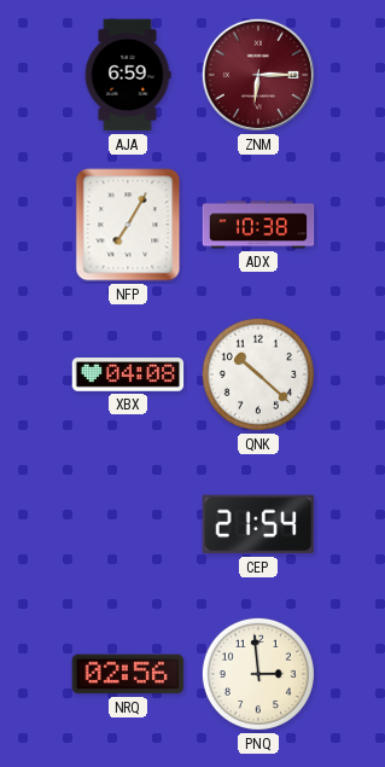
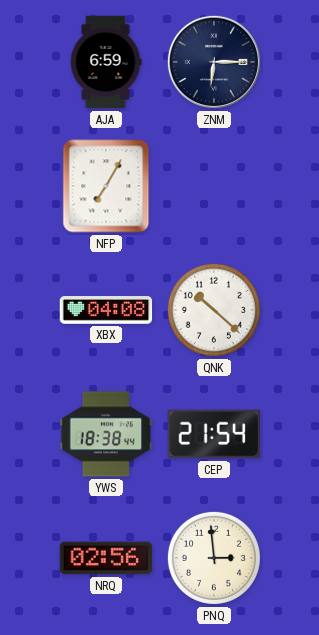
ZNM dial: burgundy -> navy (214, 62)
ADX: 10:38 -> none (258, 225)
YWS: none -> 18:38 (106, 434)
